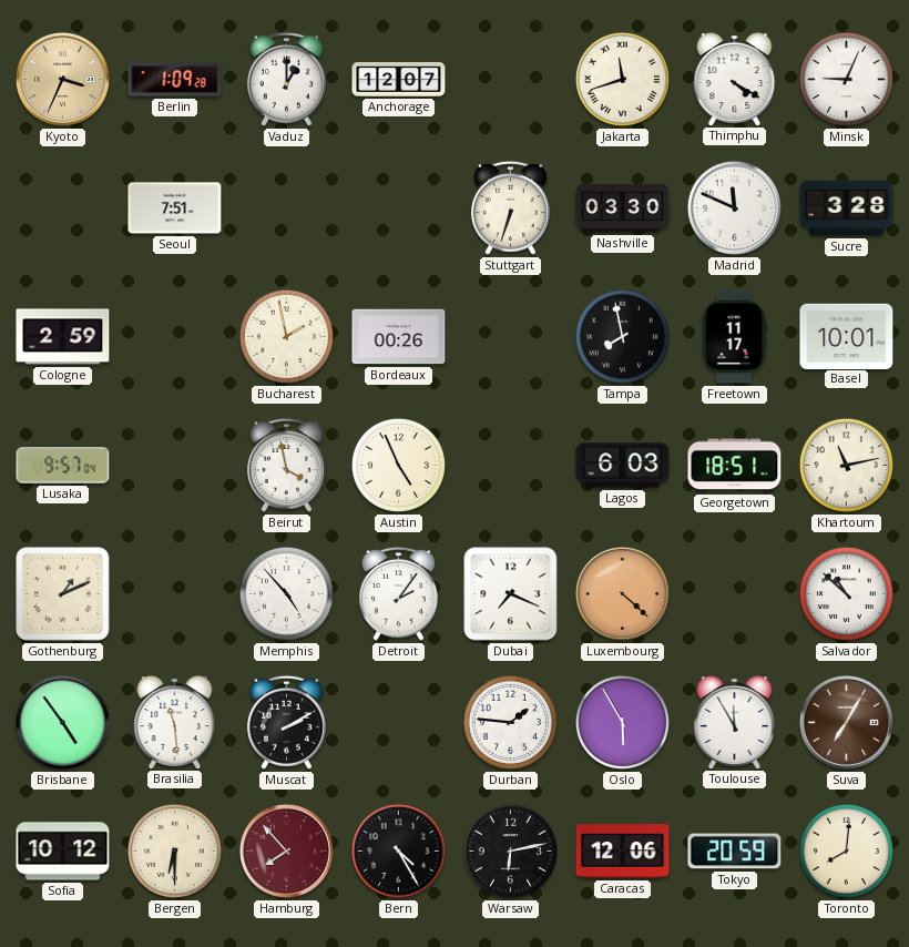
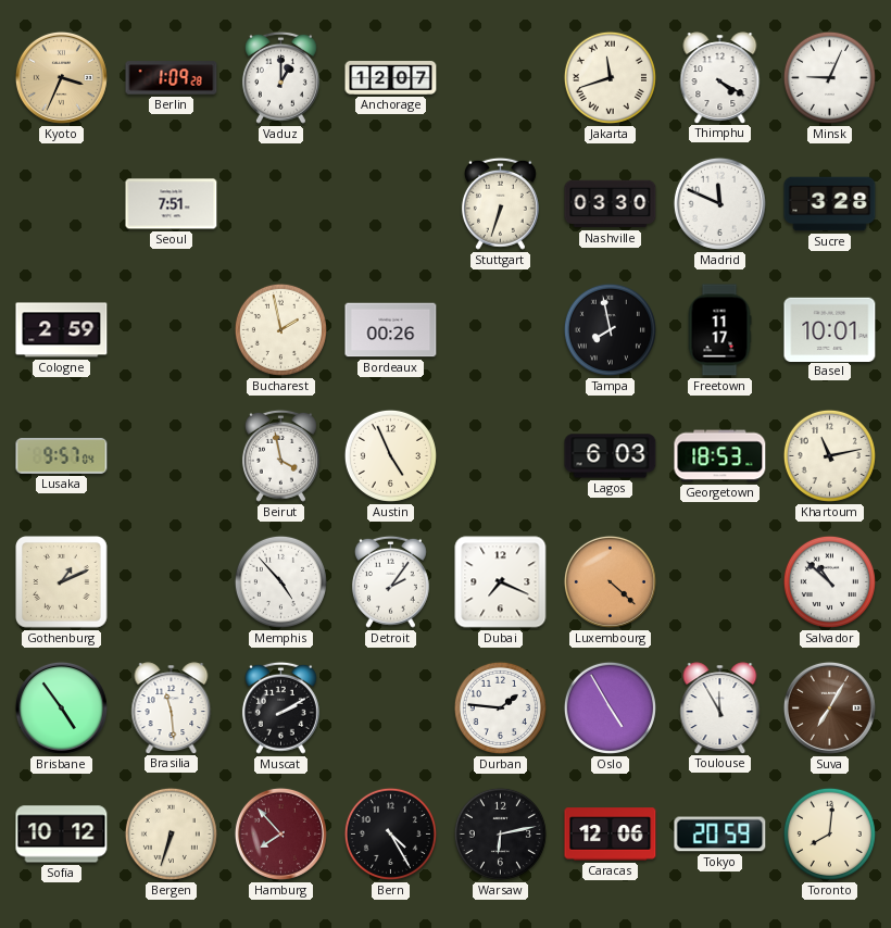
Georgetown: 18:51 -> 18:53 (720, 456)
Oslo: 5:55 -> 4:55 (610, 707)
Bergen: 6:30 -> 6:33 (171, 833)
